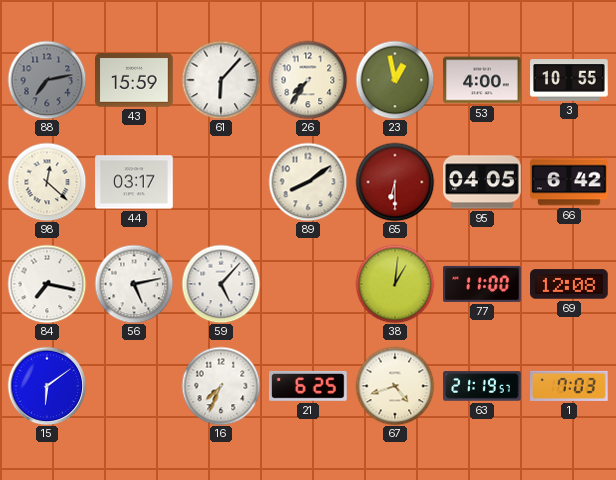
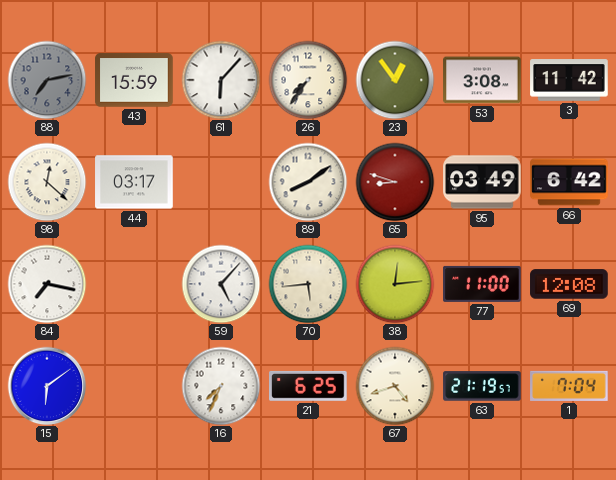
23: 12:58 -> 12:54 (395, 80)
53: 4:00 -> 3:08 (482, 80)
3: 10:55 -> 11:42 (569, 80)
65: 6:30 -> 8:48 (395, 182)
95: 04:05 -> 03:49 (482, 182)
56: 5:13 -> none (134, 284)
70: none -> 5:44 (308, 284)
38: 1:01 -> 12:14 (395, 284)
1: 7:03 -> 7:04 (569, 386)
